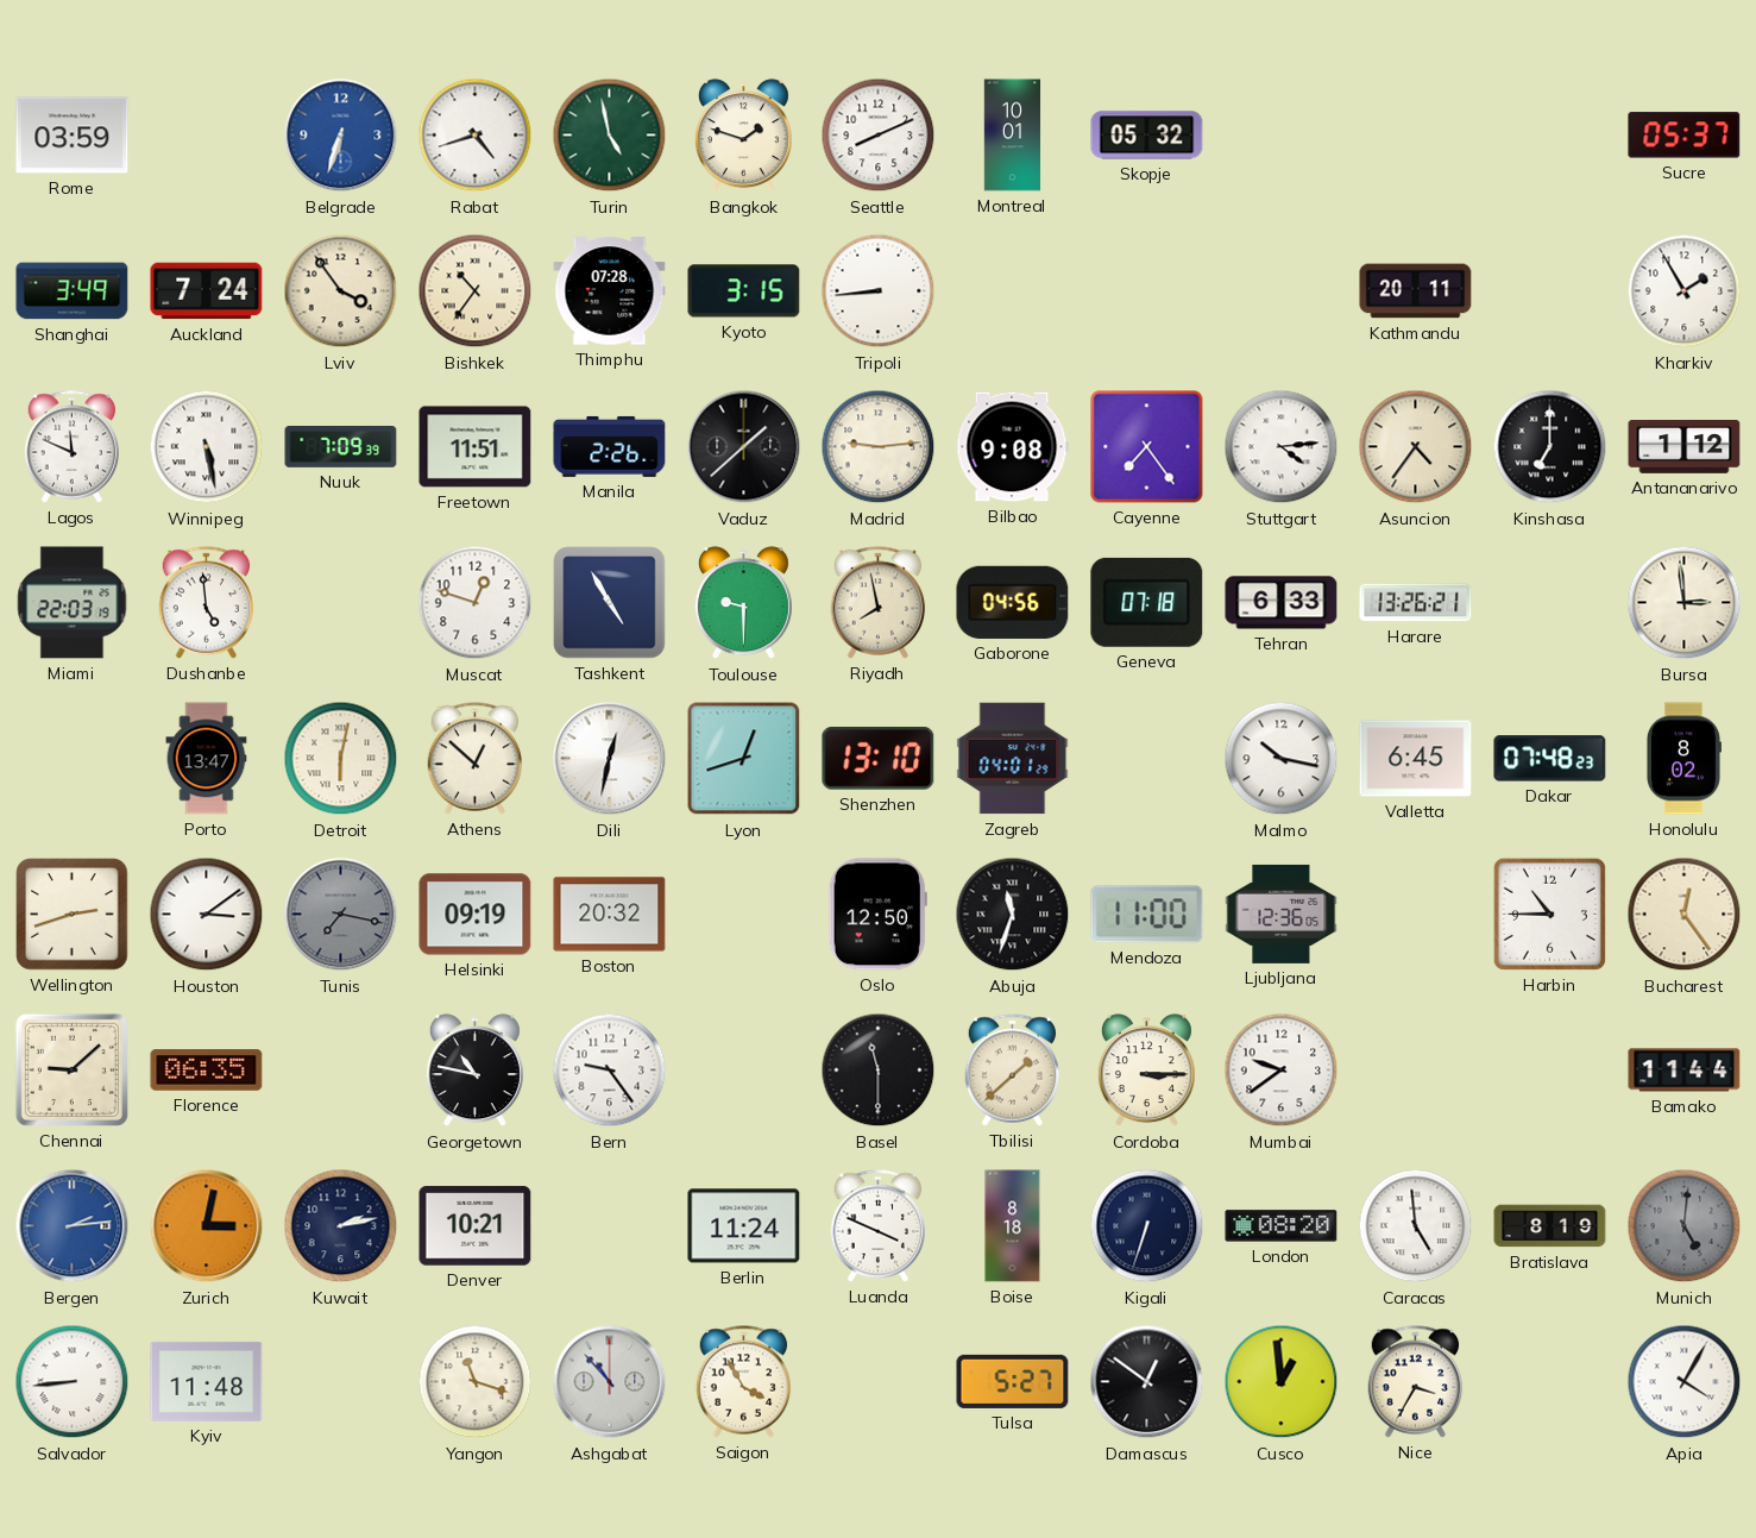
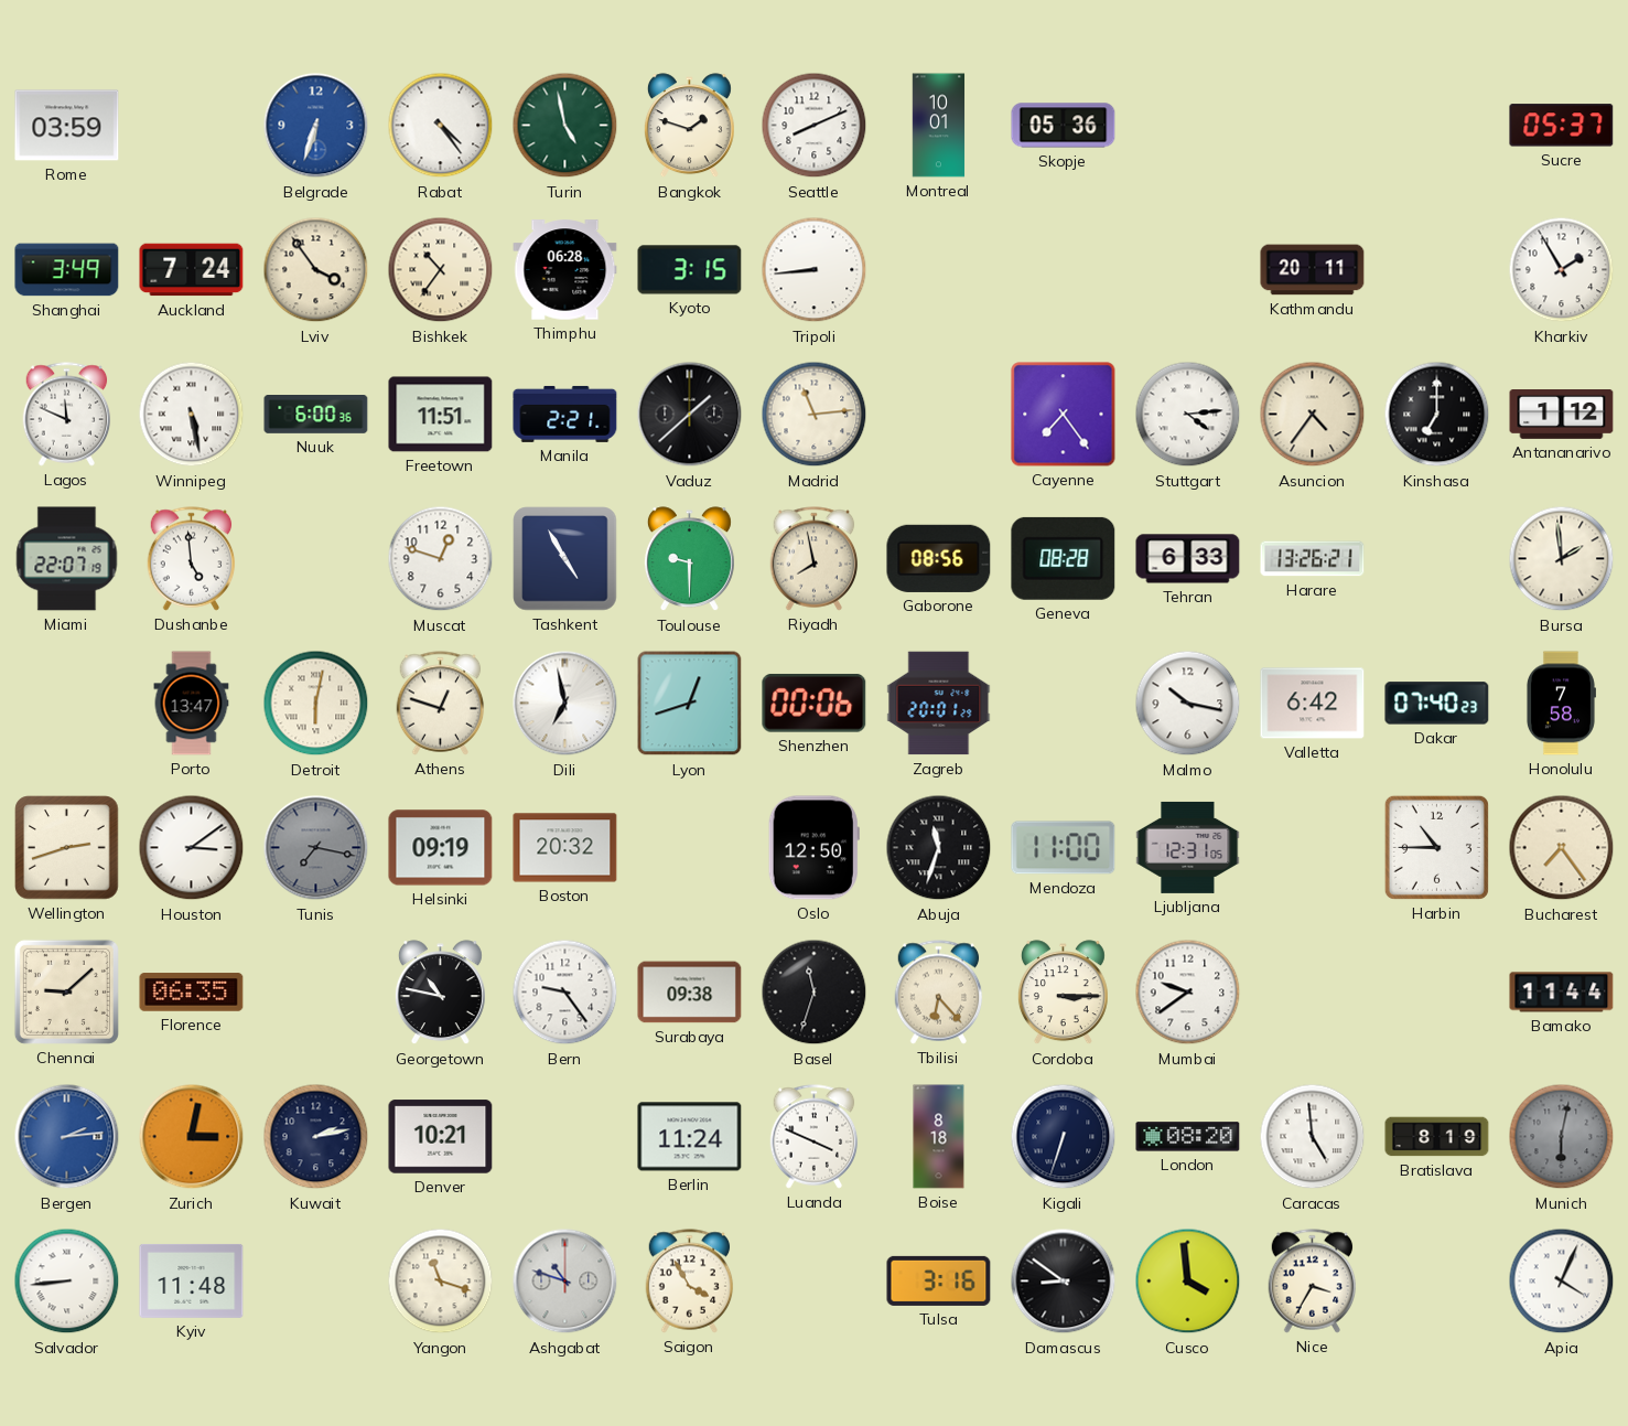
Rabat: 4:42 -> 4:24 (441, 126)
Skopje: 05:32 -> 05:36 (1064, 126)
Thimphu: 07:28 -> 06:28 (565, 270)
Nuuk: 7:09 -> 6:00 (316, 415)
Manila: 2:26 -> 2:21 (565, 414)
Madrid: 9:14 -> 11:14 (815, 415)
Bilbao: 9:08 -> none (1012, 447)
Miami: 22:03 -> 22:07 (67, 559)
Gaborone: 04:56 -> 08:56 (939, 558)
Geneva: 07:18 -> 08:28 (1064, 558)
Bursa: 2:59 -> 1:59 (1562, 559)
Athens: 12:52 -> 12:48 (441, 704)
Dili: 12:32 -> 6:58 (565, 704)
Shenzhen: 13:10 -> 00:06 (815, 703)
Zagreb: 04:01 -> 20:01 (939, 704)
Valletta: 6:45 -> 6:42 (1313, 704)
Dakar: 07:48 -> 07:40 (1437, 704)
Honolulu: 8:02 -> 7:58 (1561, 704)
Ljubljana: 12:36 -> 12:31 (1188, 847)
Bucharest: 12:24 -> 7:24 (1562, 848)
Surabaya: none -> 09:38 (690, 993)
Basel: 11:30 -> 11:33 (815, 993)
Tbilisi: 1:38 -> 6:23 (939, 993)
Munich: 5:01 -> 6:02 (1562, 1137)
Ashgabat: 10:53 -> 10:48 (565, 1282)
Tulsa: 5:27 -> 3:16 (939, 1280)
Damascus: 12:51 -> 8:51 (1064, 1282)
Cusco: 12:59 -> 3:59 (1188, 1282)
Apia: 4:05 -> 4:04 (1562, 1282)
